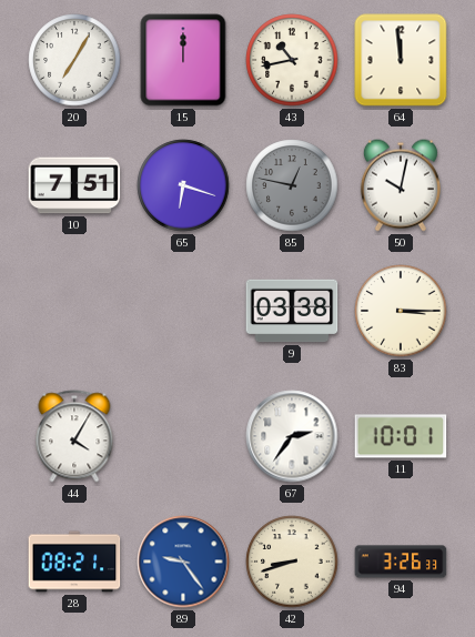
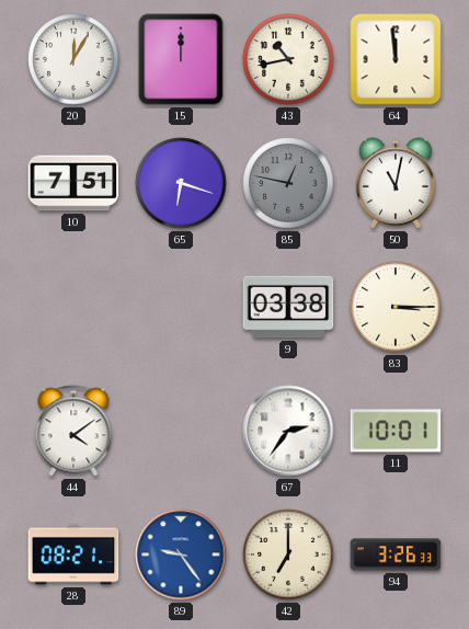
20: 7:05 -> 12:05 (73, 59)
50: 10:02 -> 11:02 (396, 183)
44: 4:05 -> 4:09 (73, 431)
42: 8:42 -> 7:00 (288, 554)
